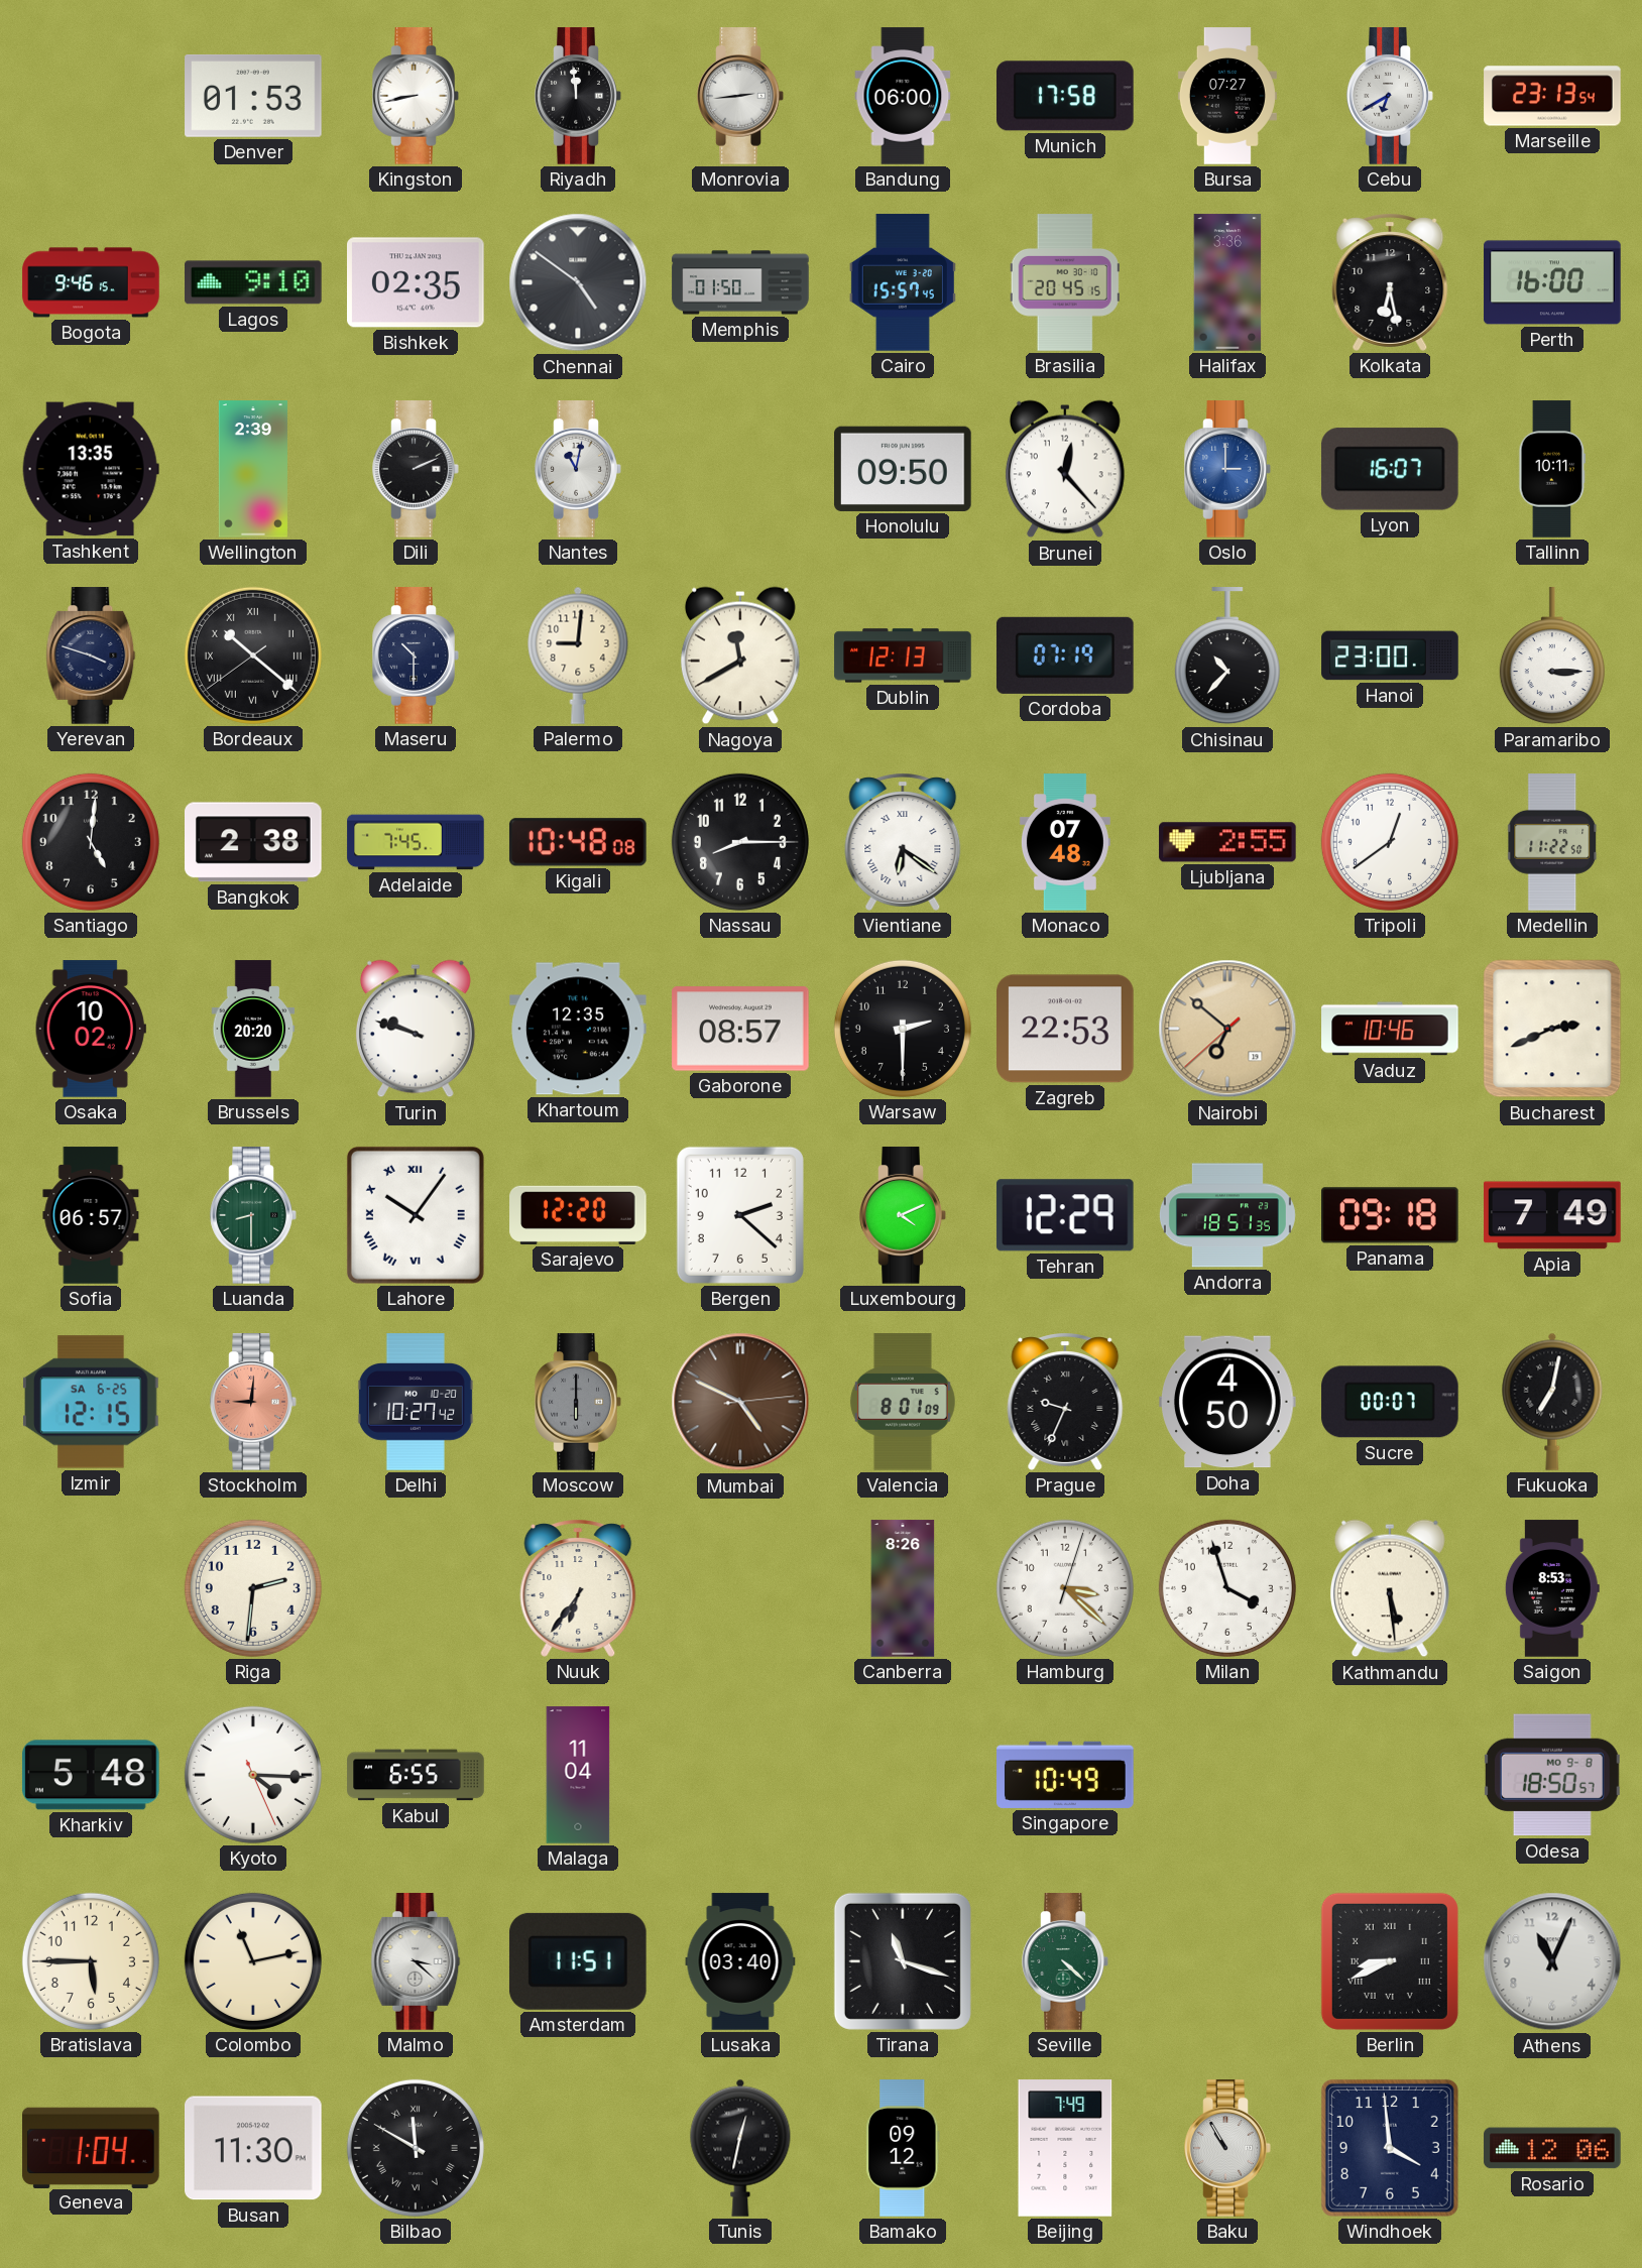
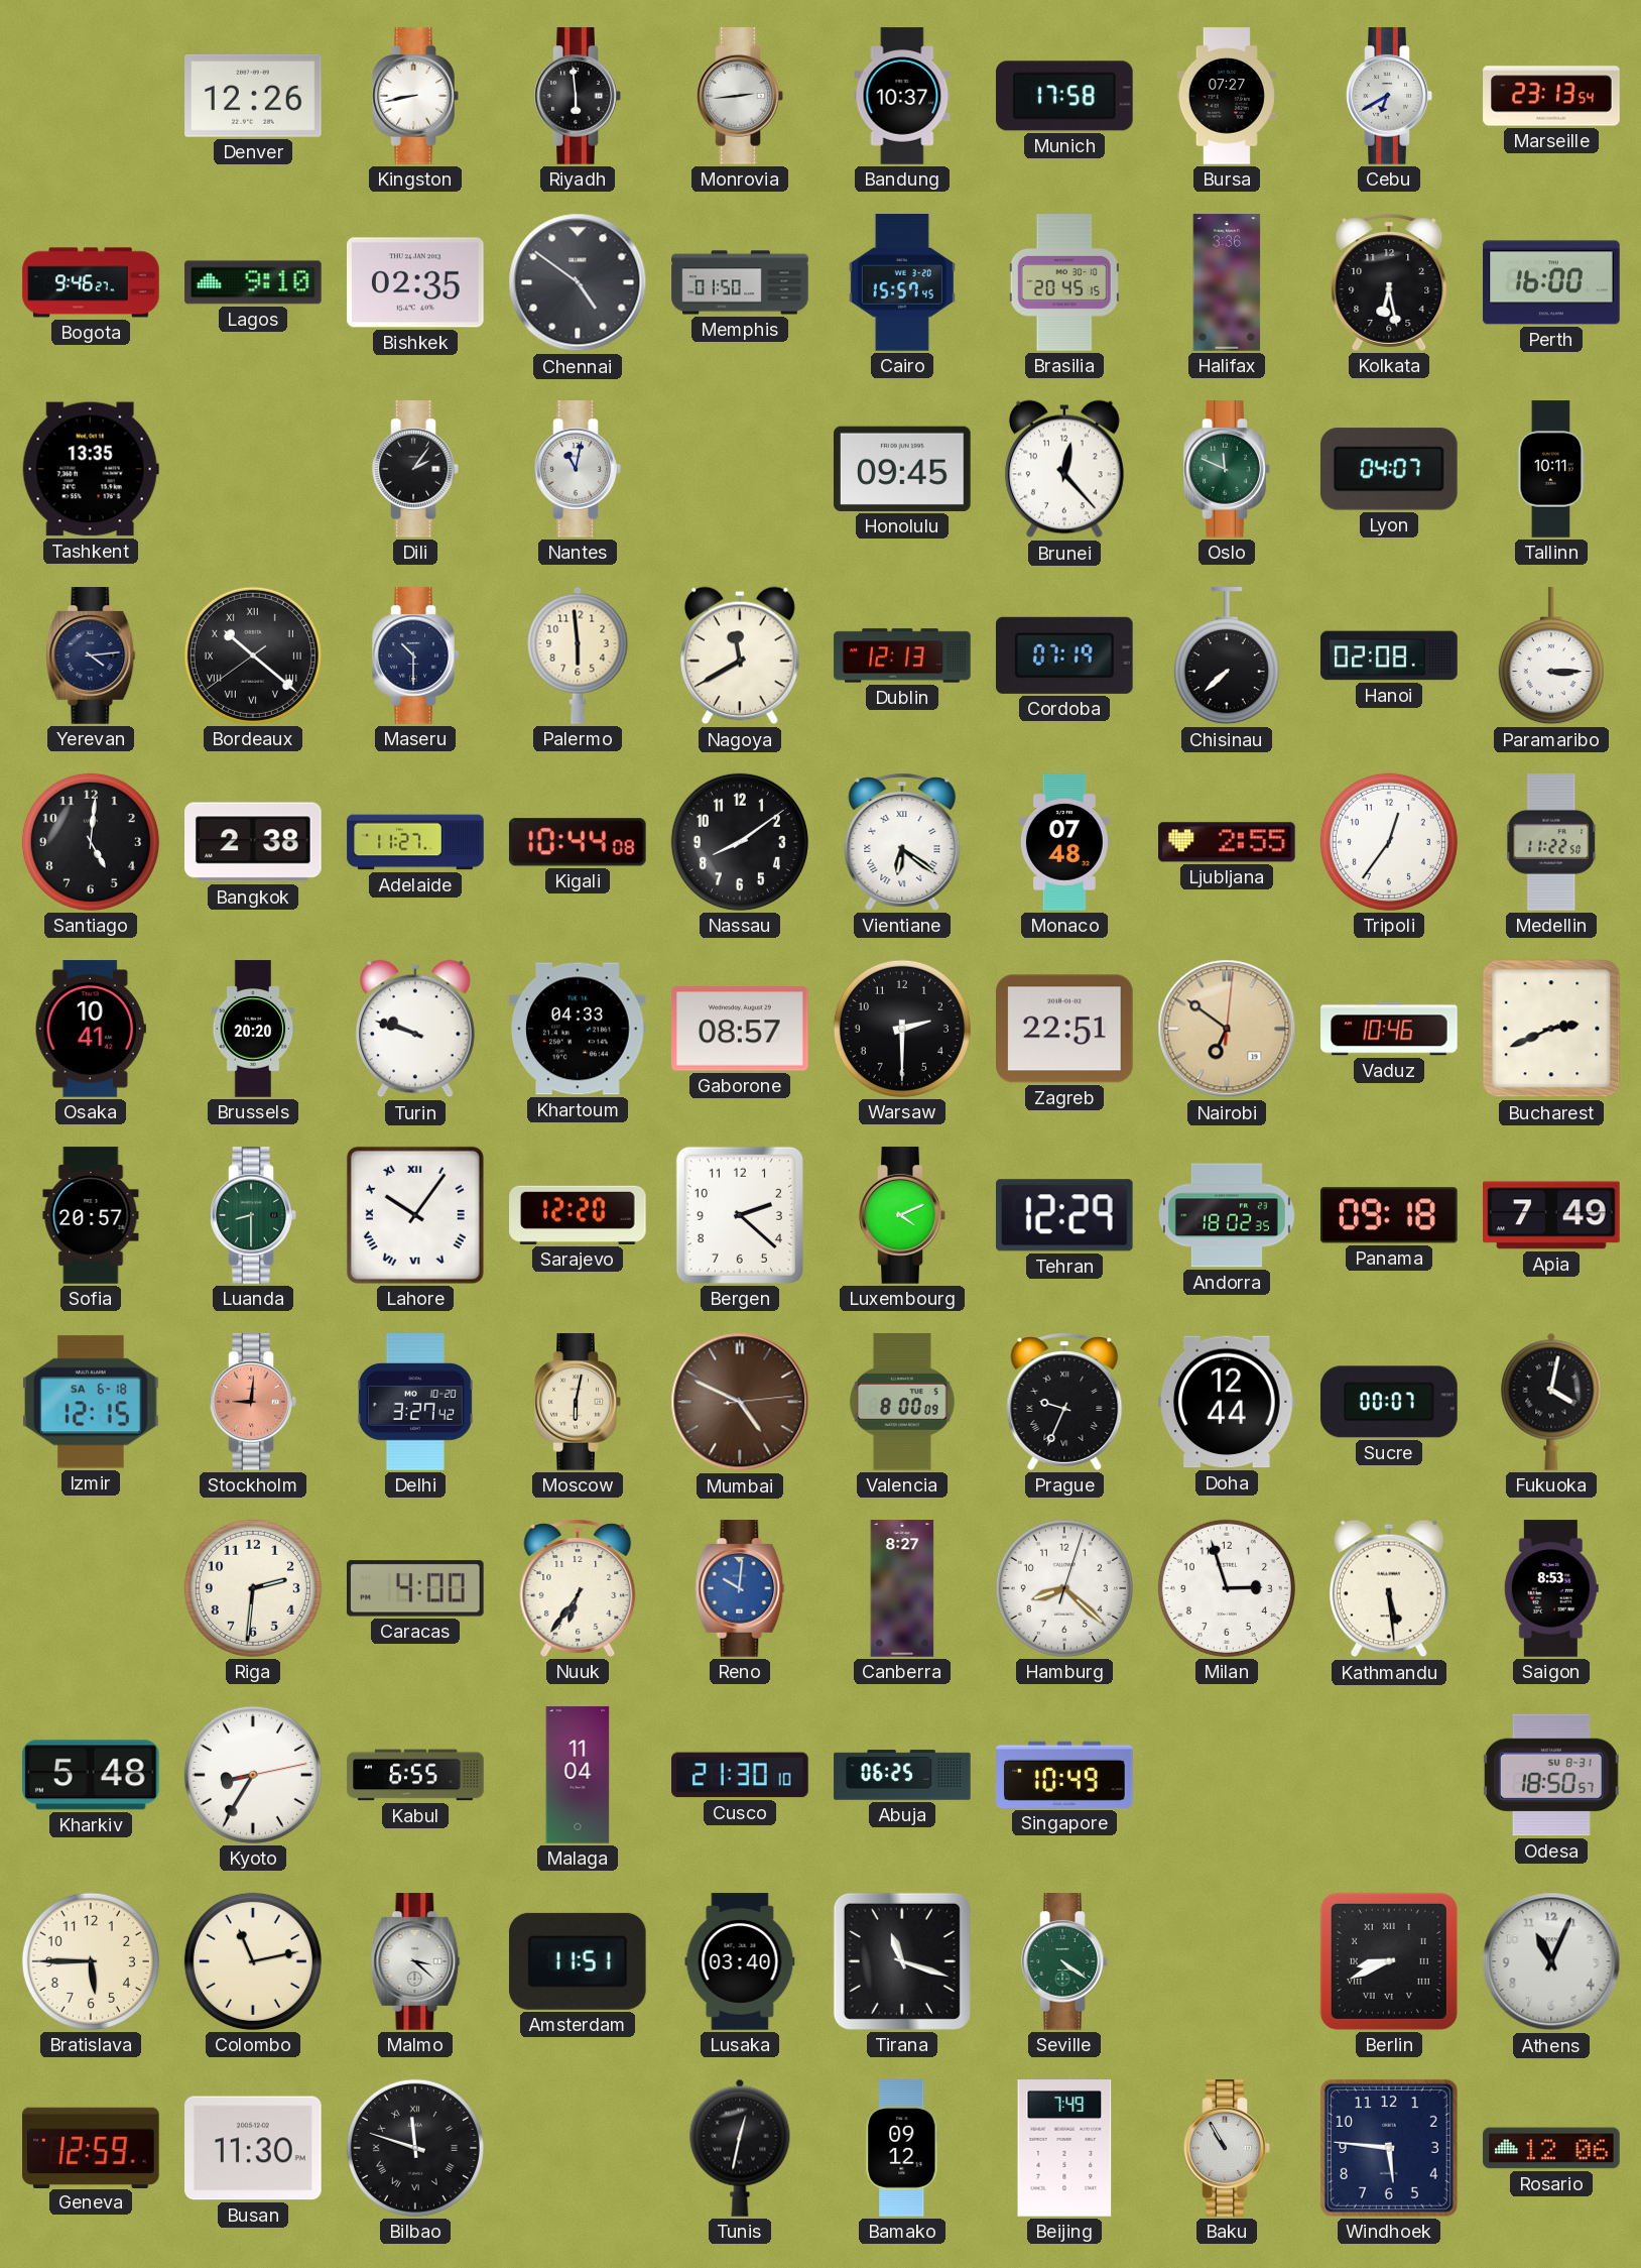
Denver: 01:53 -> 12:26 (253, 96)
Riyadh: 11:59 -> 5:59 (578, 96)
Bandung: 06:00 -> 10:37 (902, 96)
Bogota: 9:46:15 -> 9:46:27 (91, 282)
Wellington: 2:39 -> none (253, 469)
Dili: 2:11 -> 2:06 (415, 469)
Honolulu: 09:50 -> 09:45 (903, 469)
Oslo: 3:00 -> 11:49 (1227, 469)
Oslo dial: blue -> green (1227, 469)
Lyon: 16:07 -> 04:07 (1389, 469)
Yerevan: 3:48 -> 4:14 (91, 655)
Palermo: 9:01 -> 5:59 (578, 655)
Chisinau: 10:37 -> 7:38 (1227, 656)
Hanoi: 23:00 -> 02:08 (1389, 655)
Adelaide: 7:45 -> 11:27 (415, 842)
Kigali: 10:48 -> 10:44 (578, 842)
Nassau: 8:15 -> 8:09 (740, 842)
Tripoli: 12:39 -> 12:36 (1389, 842)
Osaka: 10:02 -> 10:41 (91, 1029)
Khartoum: 12:35 -> 04:33 (578, 1029)
Zagreb: 22:53 -> 22:51 (1065, 1029)
Nairobi: 6:51:38 -> 6:51:01 (1227, 1029)
Sofia: 06:57 -> 20:57 (91, 1215)
Andorra: 18:51 -> 18:02 (1227, 1215)
Izmir date: SA 6-25 -> SA 6-18 (92, 1402)
Delhi: 10:27 -> 3:27 (415, 1402)
Moscow: 6:00 -> 6:02 (578, 1402)
Moscow dial: grey -> cream (578, 1402)
Valencia: 8:01 -> 8:00 (902, 1402)
Doha: 4:50 -> 12:44 (1227, 1402)
Fukuoka: 7:02 -> 4:02 (1551, 1402)
Caracas: none -> 4:00 (415, 1588)
Reno: none -> 10:01 (740, 1588)
Canberra: 8:26 -> 8:27 (902, 1588)
Hamburg: 3:22 -> 8:22 (1064, 1588)
Milan: 3:57 -> 2:57 (1227, 1588)
Kyoto: 4:15 -> 8:35 (253, 1775)
Cusco: none -> 21:30 (740, 1775)
Abuja: none -> 06:25 (902, 1775)
Odesa date: MO 9-8 -> SU 8-31 (1551, 1775)
Seville: 4:22 -> 4:21 (1064, 1961)
Geneva: 1:04 -> 12:59 (91, 2147)
Bilbao: 11:50 -> 11:48 (415, 2148)
Windhoek: 3:59 -> 5:46 (1389, 2148)
